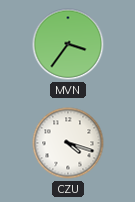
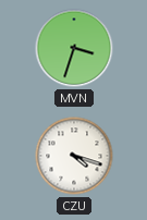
MVN: 3:36 -> 3:33 (74, 48)
